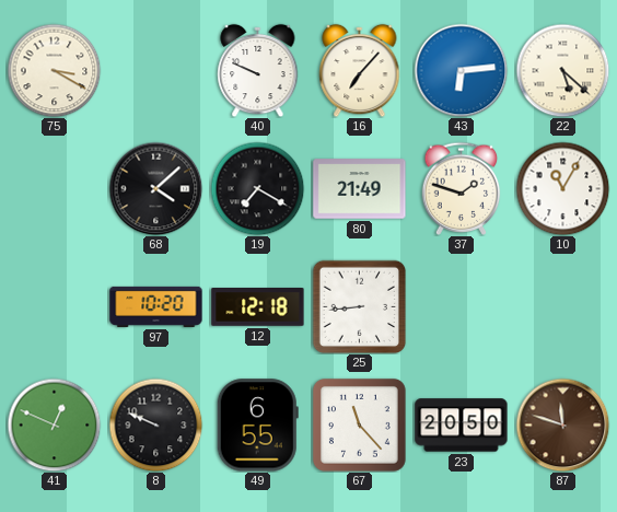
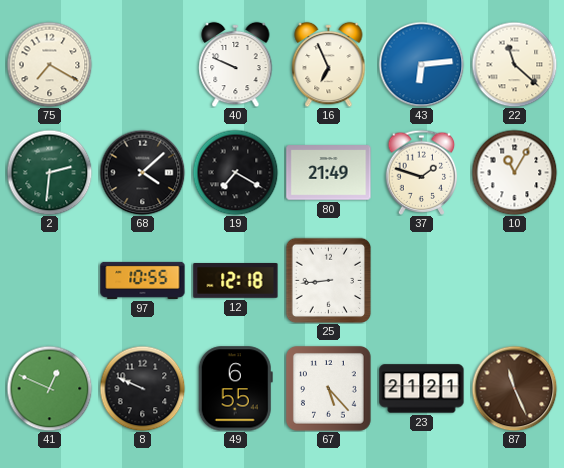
75: 3:20 -> 7:20 (49, 64)
16: 7:07 -> 6:56 (329, 64)
22: 5:22 -> 11:22 (514, 64)
2: none -> 2:31 (49, 172)
97: 10:20 -> 10:55 (143, 280)
67: 11:23 -> 5:23 (329, 389)
23: 20:50 -> 21:21 (422, 389)
87: 11:48 -> 11:26 (514, 388)
